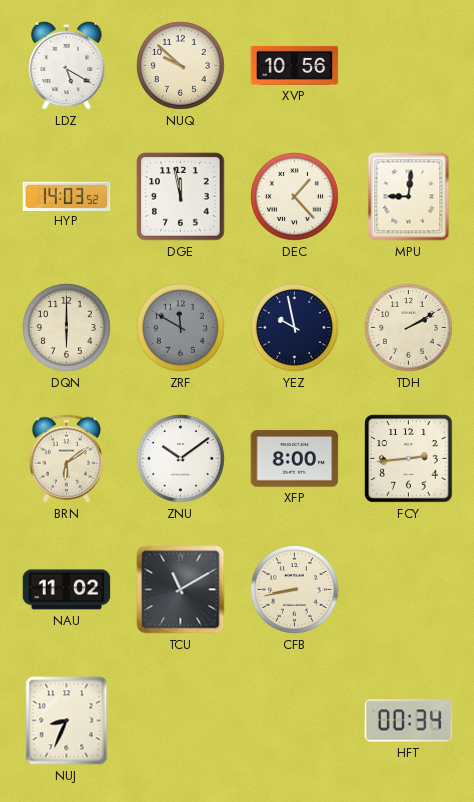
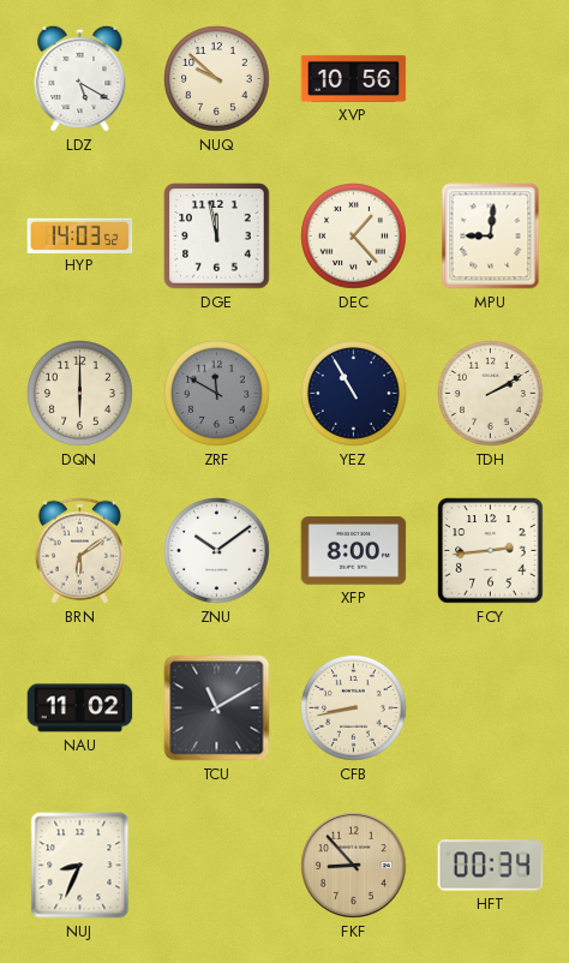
YEZ: 9:58 -> 10:55 (354, 394)
FKF: none -> 8:53 (354, 866)
